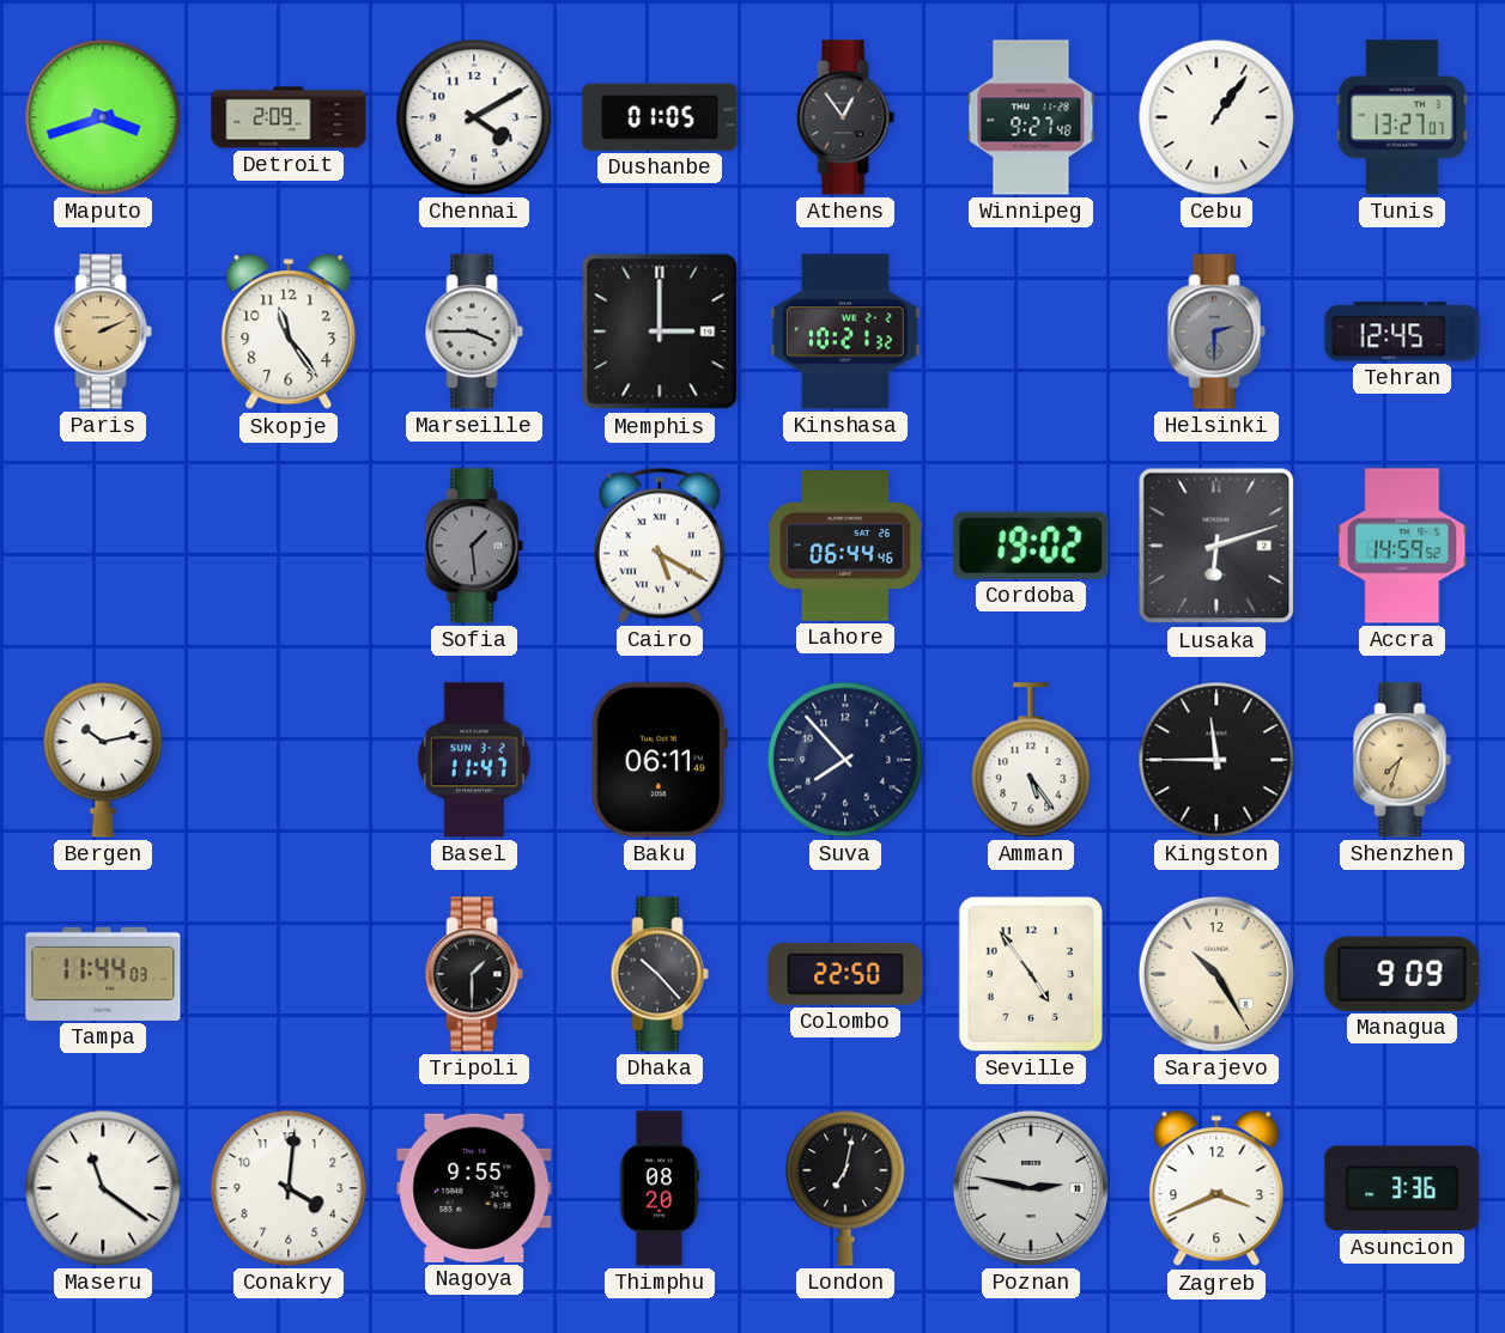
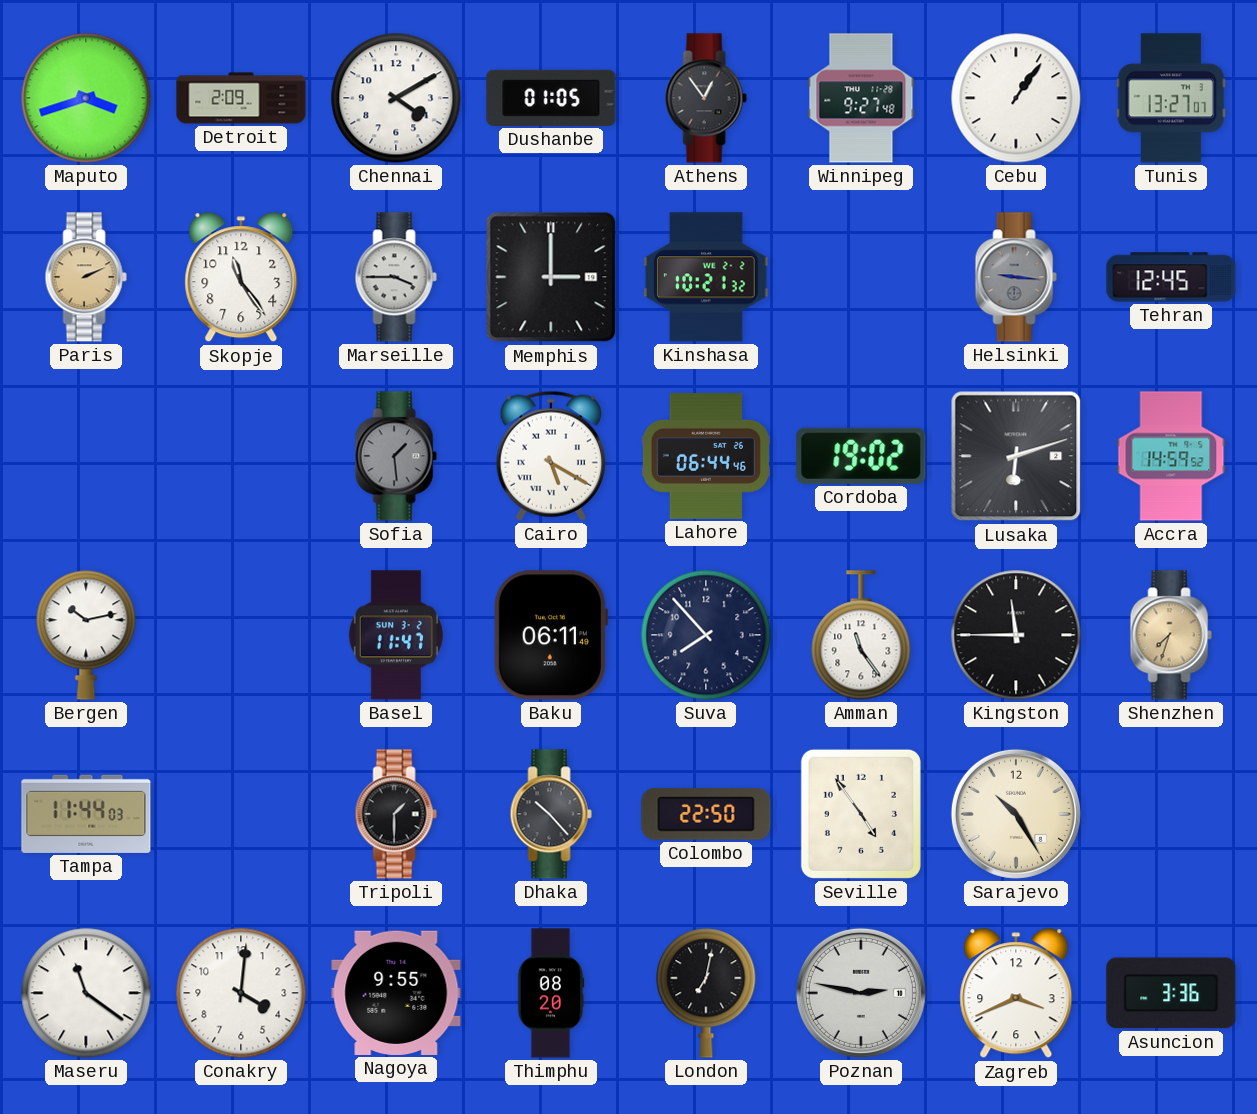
Helsinki: 2:30 -> 9:16 (1016, 277)
Amman: 5:24 -> 11:24 (861, 635)
Managua: 9:09 -> none (1402, 974)
